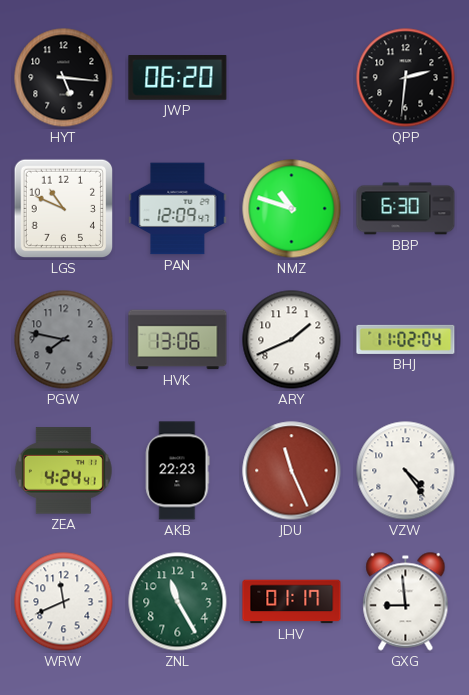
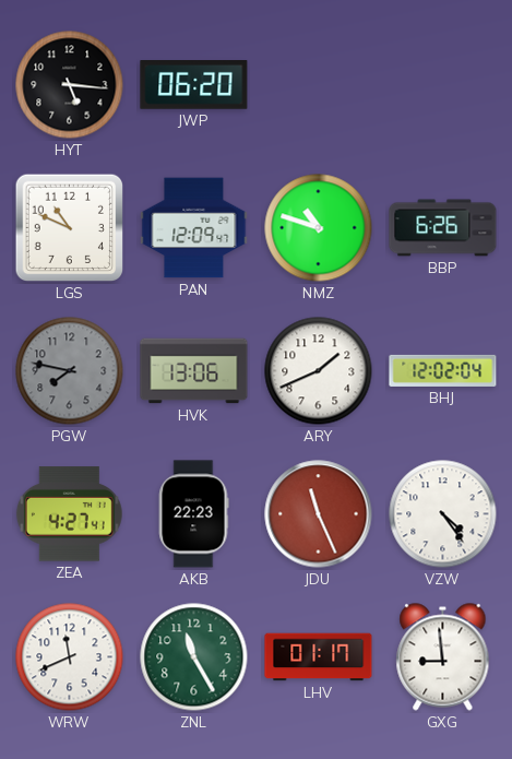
QPP: 2:31 -> none (406, 78)
BBP: 6:30 -> 6:26 (443, 228)
BHJ: 11:02 -> 12:02 (443, 370)
ZEA: 4:24 -> 4:27 (69, 514)
